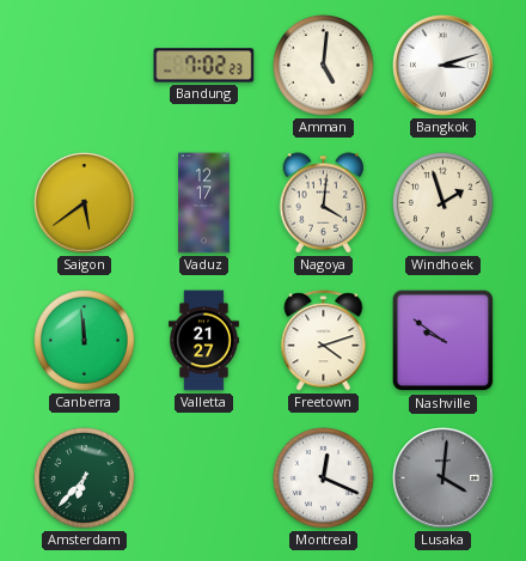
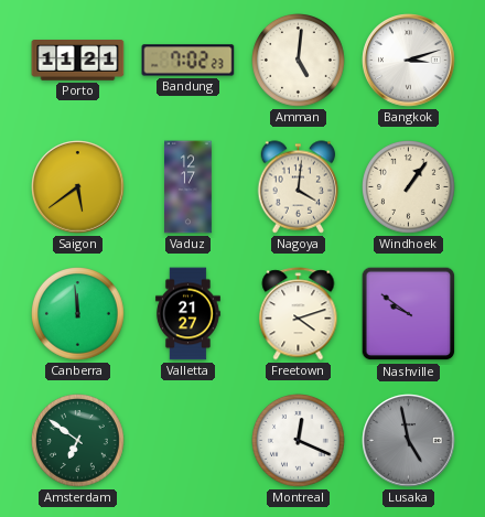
Porto: none -> 11:21 (78, 61)
Windhoek: 1:57 -> 1:06 (409, 187)
Amsterdam: 6:37 -> 6:51 (78, 441)
Lusaka: 4:01 -> 4:58 (409, 441)
